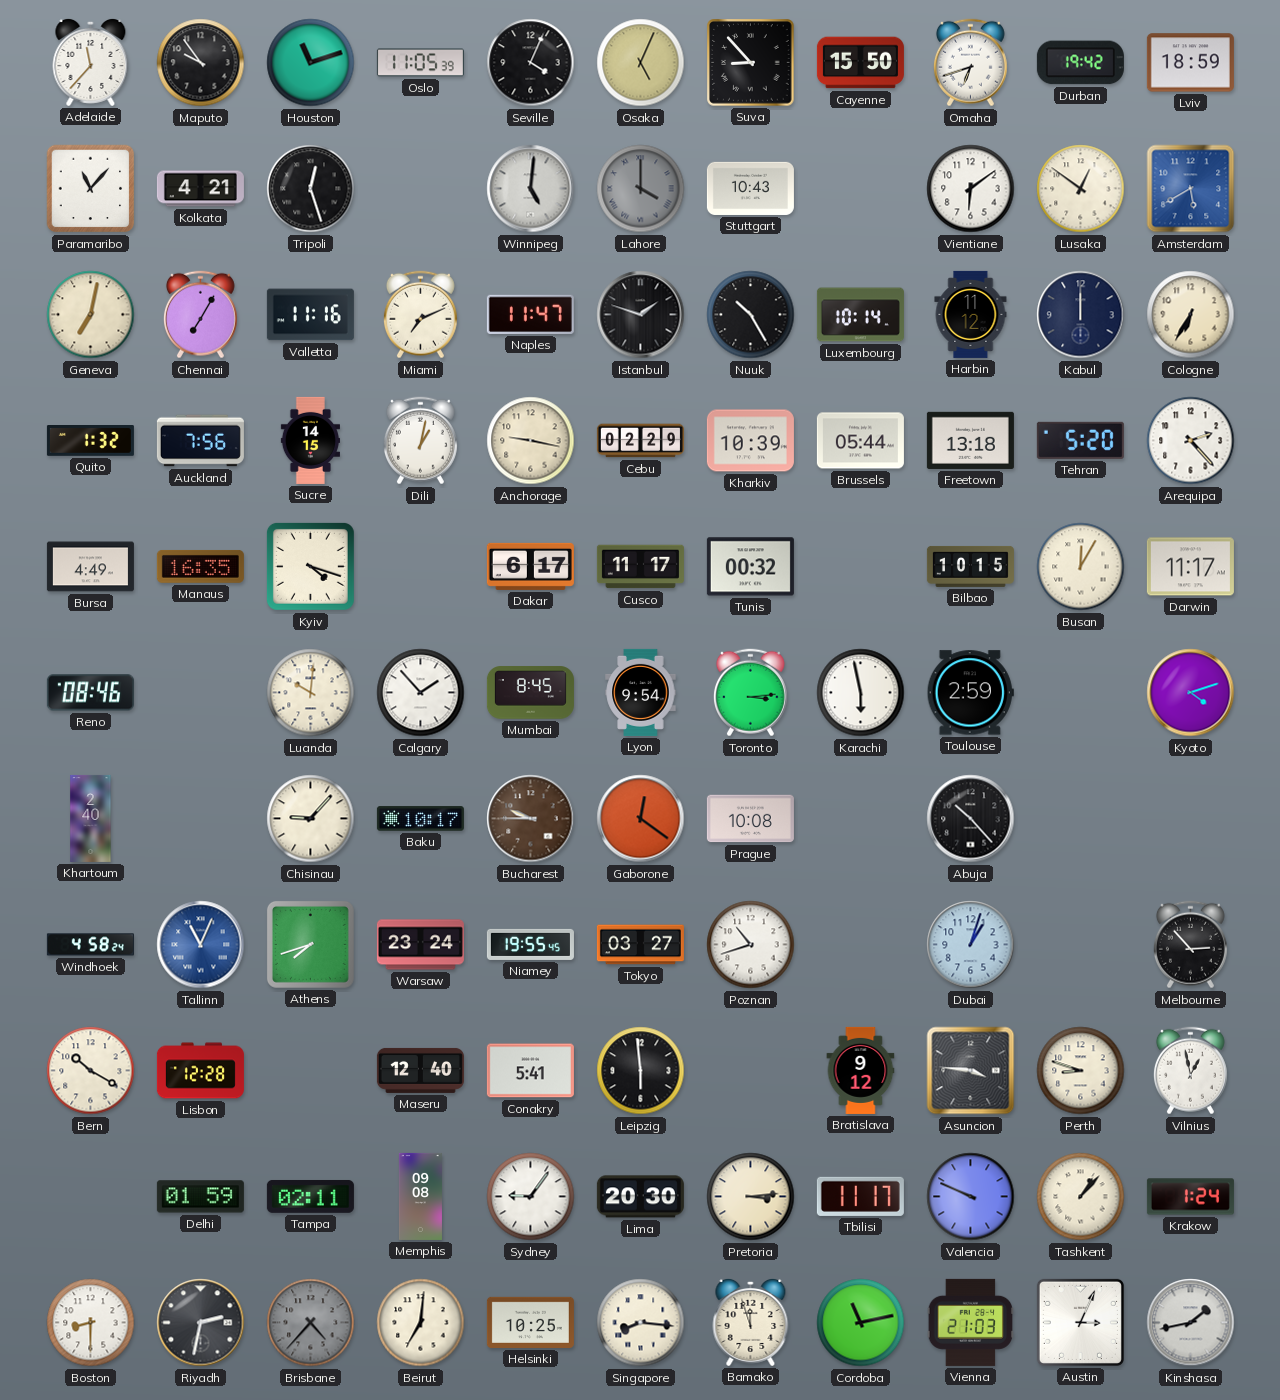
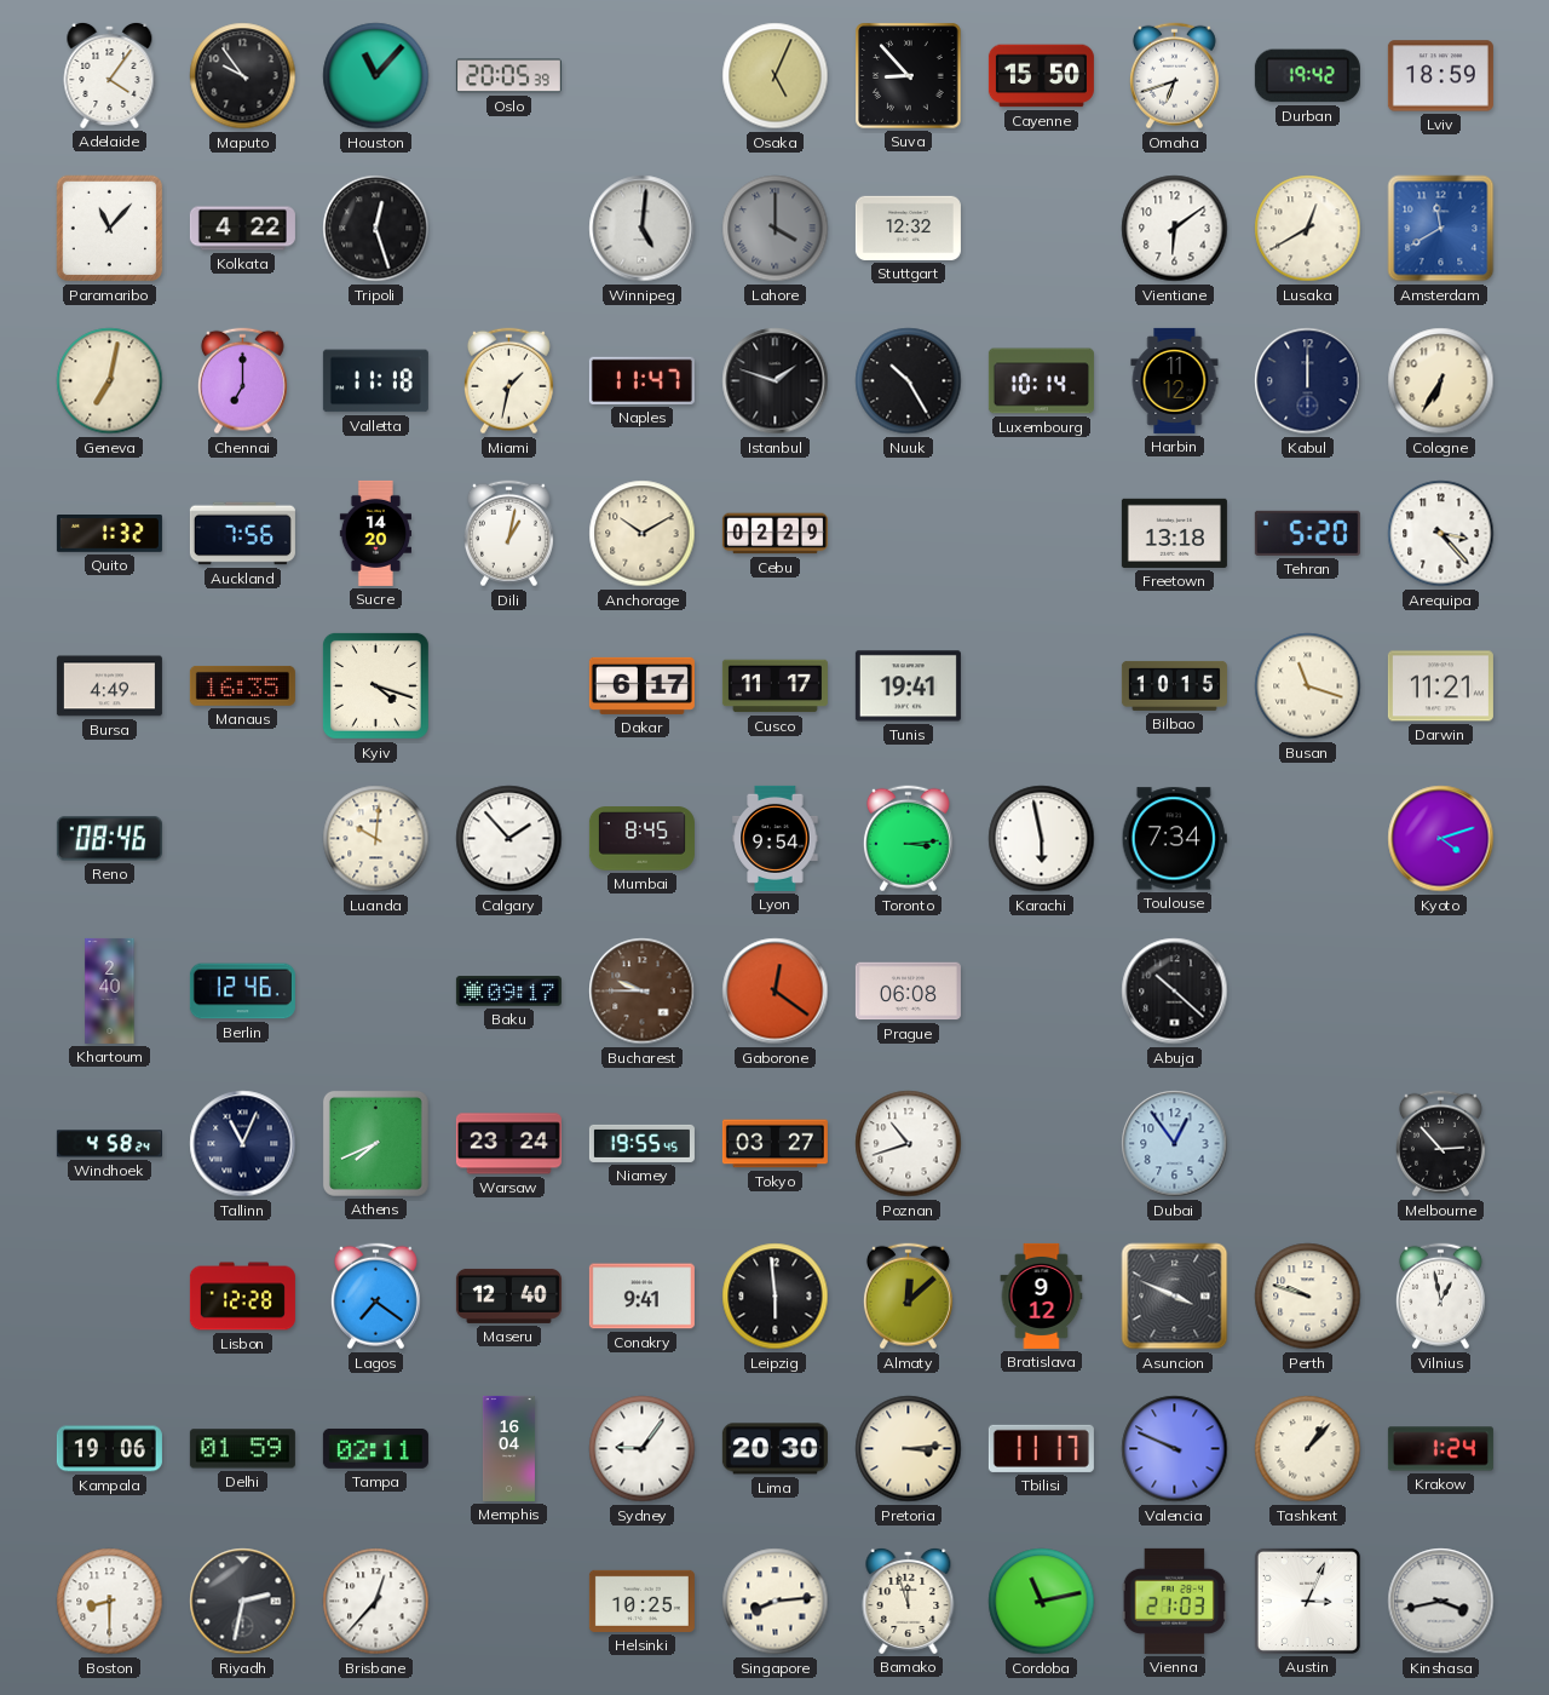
Adelaide: 11:37 -> 4:06 (110, 75)
Houston: 11:12 -> 11:07 (376, 76)
Oslo: 11:05 -> 20:05 (508, 76)
Seville: 4:04 -> none (531, 63)
Kolkata: 4:21 -> 4:22 (242, 229)
Stuttgart: 10:43 -> 12:32 (908, 228)
Lusaka: 12:51 -> 12:40 (1308, 229)
Amsterdam: 5:40 -> 11:40 (1441, 229)
Chennai: 7:05 -> 7:00 (242, 381)
Valletta: 11:16 -> 11:18 (375, 381)
Miami: 7:11 -> 1:32 (508, 381)
Sucre: 14:15 -> 14:20 (375, 533)
Anchorage: 9:17 -> 10:10 (643, 534)
Kharkiv: 10:39 -> none (750, 441)
Brussels: 05:44 -> none (860, 441)
Arequipa: 2:23 -> 3:23 (1441, 534)
Tunis: 00:32 -> 19:41 (908, 686)
Busan: 12:05 -> 11:18 (1308, 686)
Darwin: 11:17 -> 11:21 (1440, 686)
Toulouse: 2:59 -> 7:34 (1174, 839)
Berlin: none -> 12:46 (242, 992)
Chisinau: 9:07 -> none (311, 819)
Baku: 10:17 -> 09:17 (508, 992)
Prague: 10:08 -> 06:08 (908, 992)
Abuja: 10:23 -> 10:22 (1175, 992)
Tallinn dial: blue -> navy (243, 1144)
Athens: 7:42 -> 7:41 (375, 1143)
Dubai: 1:03 -> 12:54 (1175, 1144)
Bern: 10:20 -> none (91, 1071)
Lagos: none -> 7:21 (375, 1297)
Conakry: 5:41 -> 9:41 (641, 1297)
Almaty: none -> 12:08 (908, 1297)
Asuncion: 3:46 -> 3:49 (1175, 1297)
Perth: 8:48 -> 9:48 (1308, 1297)
Kampala: none -> 19:06 (109, 1449)
Memphis: 09:08 -> 16:04 (508, 1448)
Brisbane: 4:37 -> 12:37 (376, 1602)
Brisbane dial: grey -> white (376, 1602)
Beirut: 7:01 -> none (421, 1323)
Singapore: 8:16 -> 8:14 (776, 1602)
Kinshasa: 1:43 -> 3:43 (1441, 1602)
